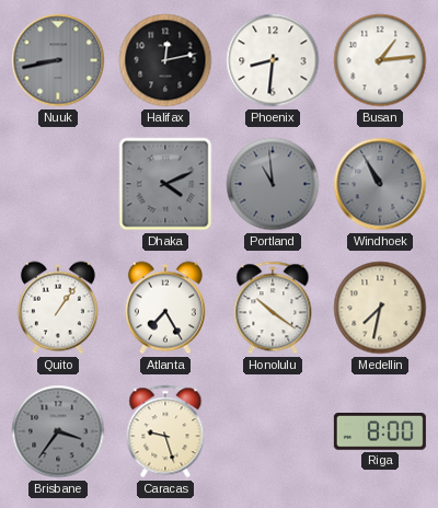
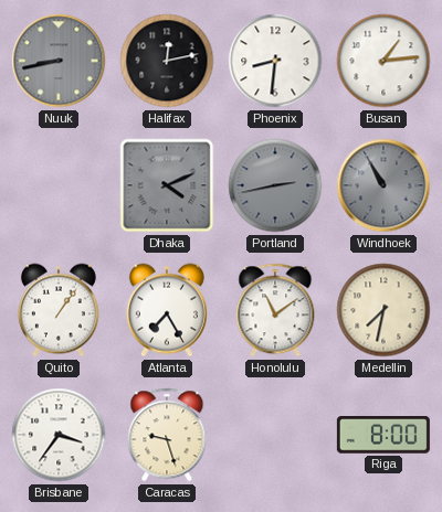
Portland: 10:59 -> 2:43 (275, 185)
Honolulu: 10:21 -> 11:09 (275, 310)
Brisbane dial: grey -> white (59, 435)
